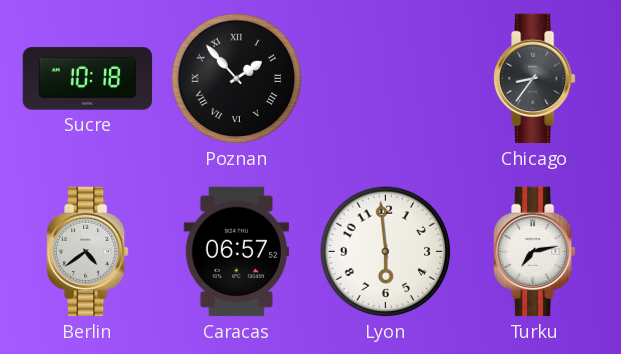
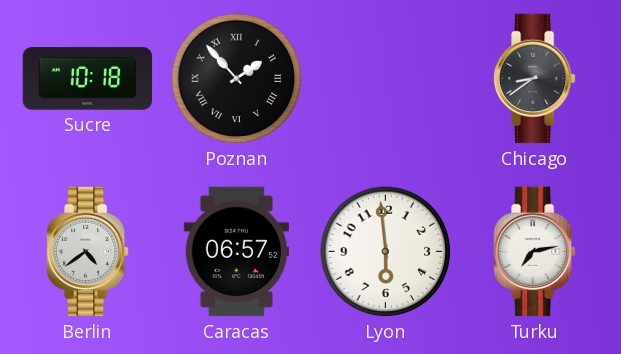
Chicago: 8:36 -> 8:39 (535, 79)
